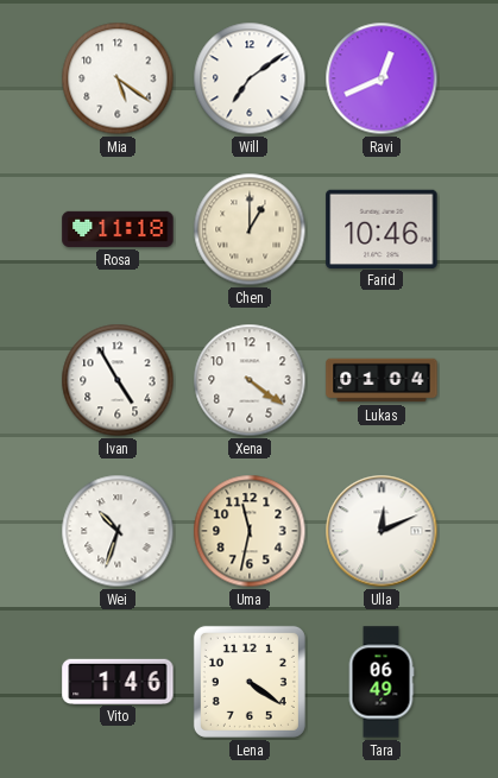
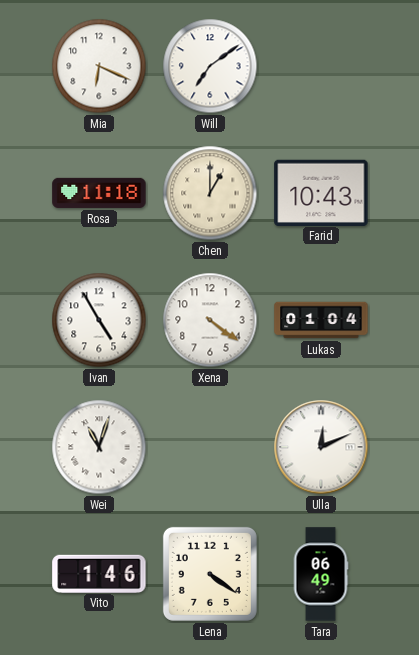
Mia: 5:21 -> 6:19 (99, 66)
Ravi: 12:41 -> none (382, 78)
Farid: 10:46 -> 10:43 (321, 192)
Wei: 10:33 -> 11:03 (99, 447)
Uma: 11:32 -> none (250, 531)
